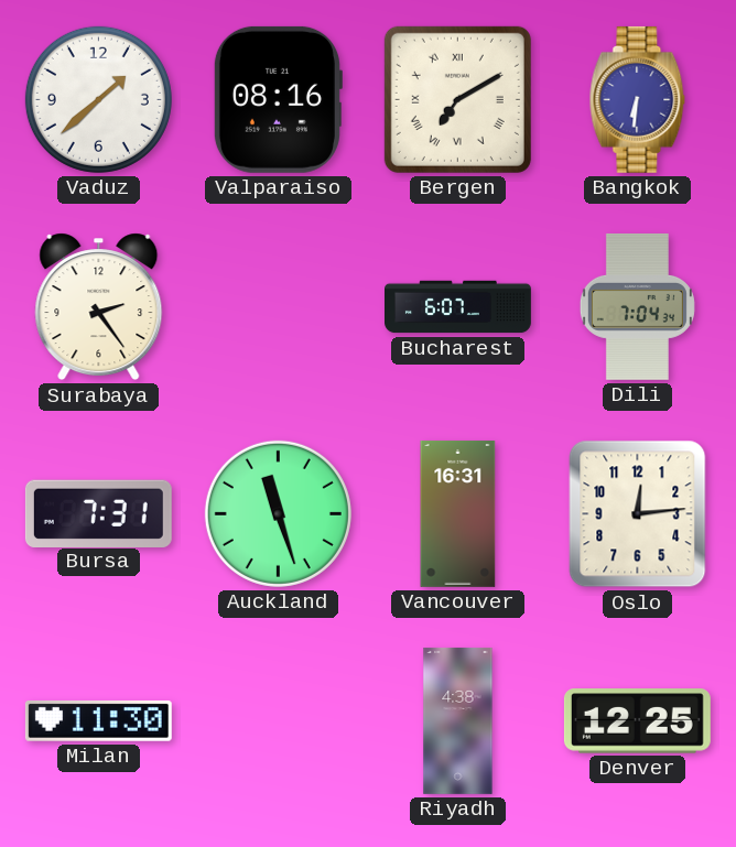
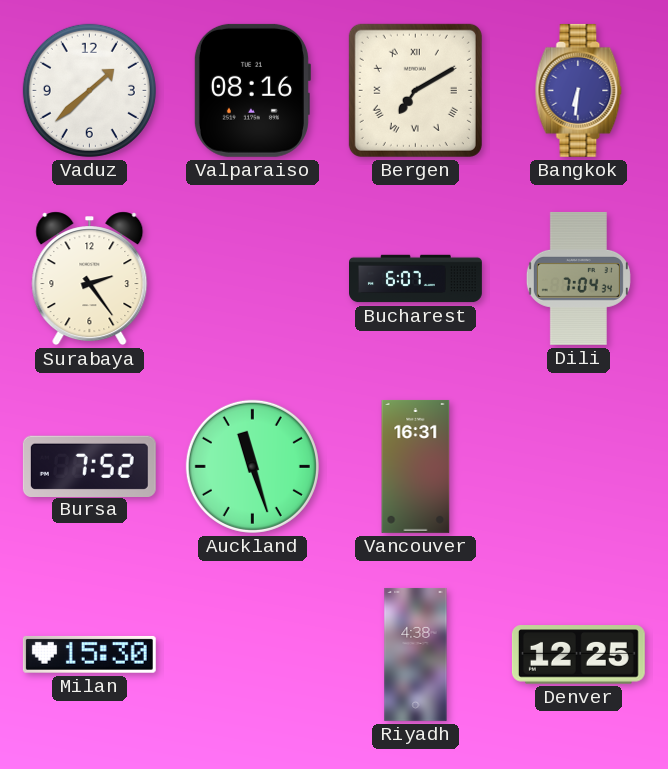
Bursa: 7:31 -> 7:52 (89, 466)
Oslo: 12:14 -> none (638, 514)
Milan: 11:30 -> 15:30 (89, 655)
